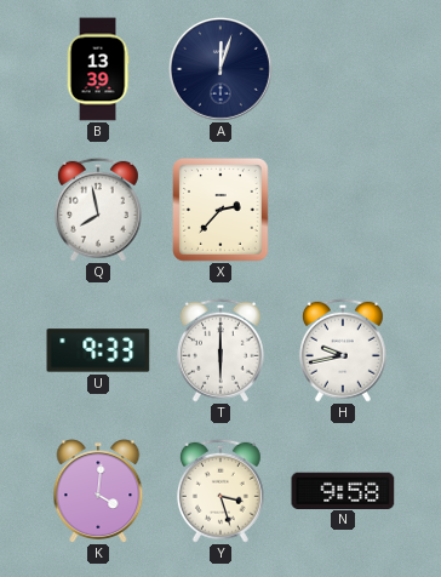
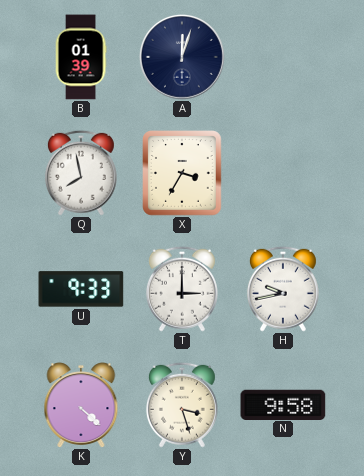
B: 13:39 -> 01:39 (81, 57)
X: 2:37 -> 3:35 (183, 174)
T: 6:00 -> 3:00 (182, 289)
K: 4:01 -> 4:22 (81, 405)
